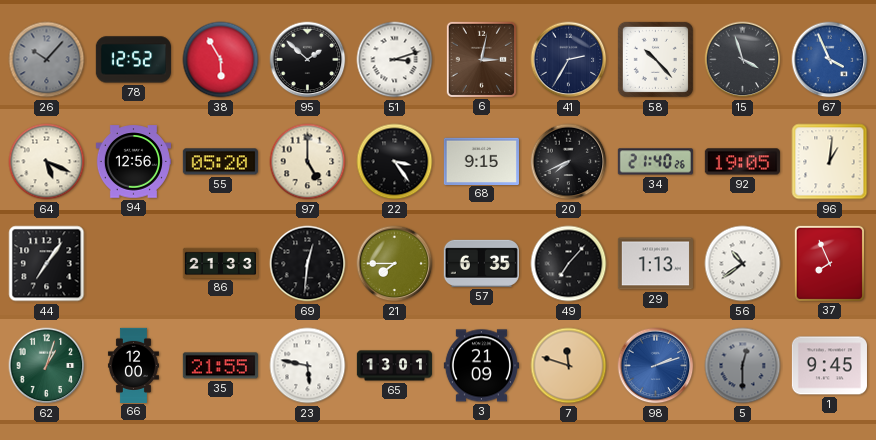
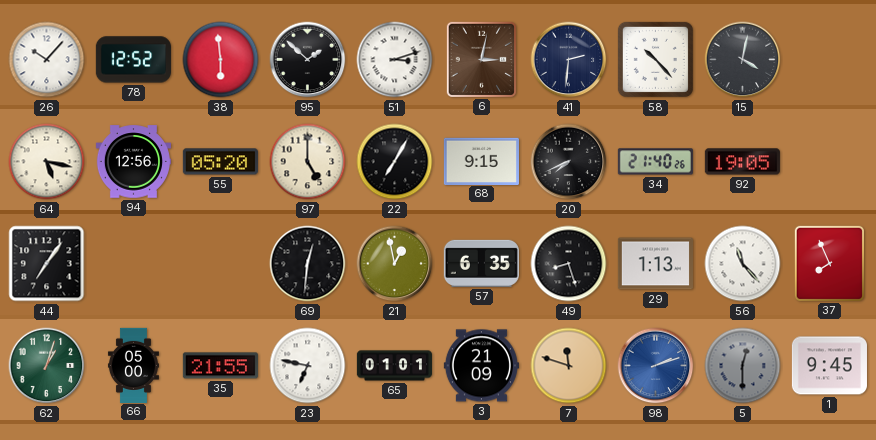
26 dial: grey -> white (47, 60)
38: 5:55 -> 5:59 (221, 60)
41: 2:35 -> 2:31 (569, 60)
15: 3:57 -> 4:02 (743, 60)
67: 3:56 -> none (830, 60)
64: 5:19 -> 5:17 (47, 162)
22: 3:24 -> 7:05 (395, 162)
96: 1:01 -> none (830, 162)
86: 21:33 -> none (220, 263)
21: 7:45 -> 12:58 (395, 264)
49: 7:07 -> 8:27 (569, 264)
56: 10:39 -> 11:23 (743, 264)
66: 12:00 -> 05:00 (133, 365)
23: 5:47 -> 6:47 (308, 366)
65: 13:01 -> 01:01 (394, 366)
